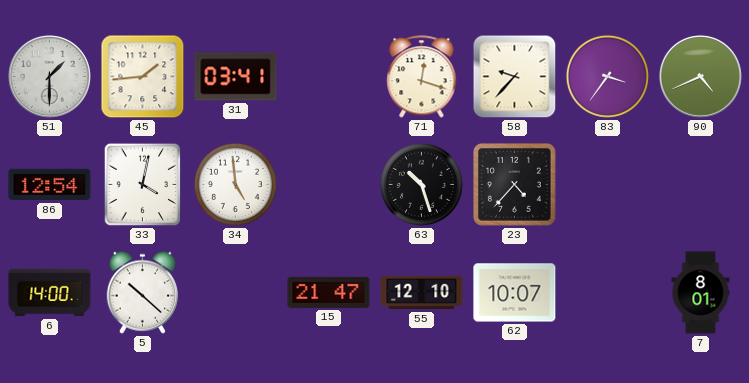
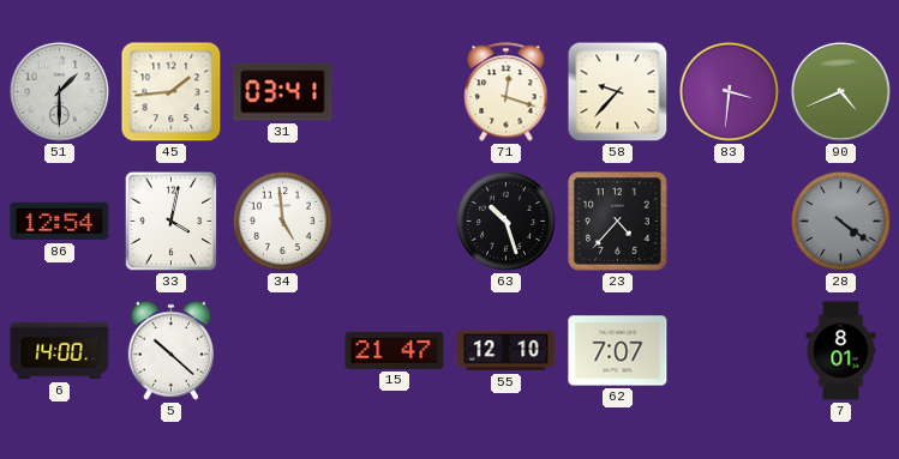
83: 3:36 -> 3:31 (729, 91)
28: none -> 4:21 (840, 221)
62: 10:07 -> 7:07 (618, 351)
